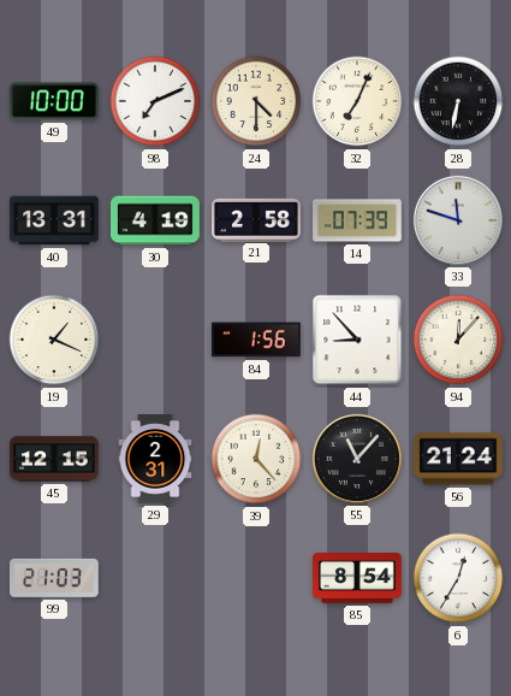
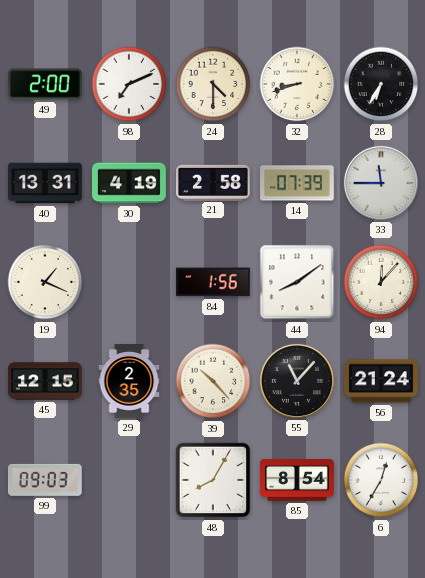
49: 10:00 -> 2:00 (46, 84)
32: 7:04 -> 8:42 (297, 84)
28: 6:32 -> 6:35 (381, 84)
33: 11:48 -> 11:45 (381, 183)
44: 8:53 -> 8:09 (297, 282)
29: 2:31 -> 2:35 (129, 381)
39: 12:23 -> 10:23 (213, 381)
99: 21:03 -> 09:03 (45, 480)
48: none -> 8:05 (213, 480)
